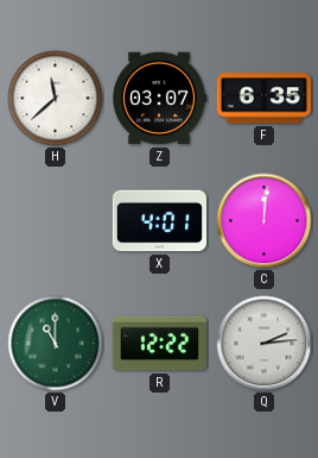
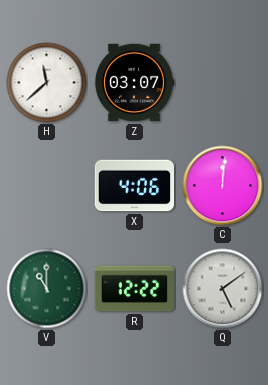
F: 6:35 -> none (263, 99)
X: 4:01 -> 4:06 (135, 186)
Q: 2:14 -> 5:09 (223, 289)
